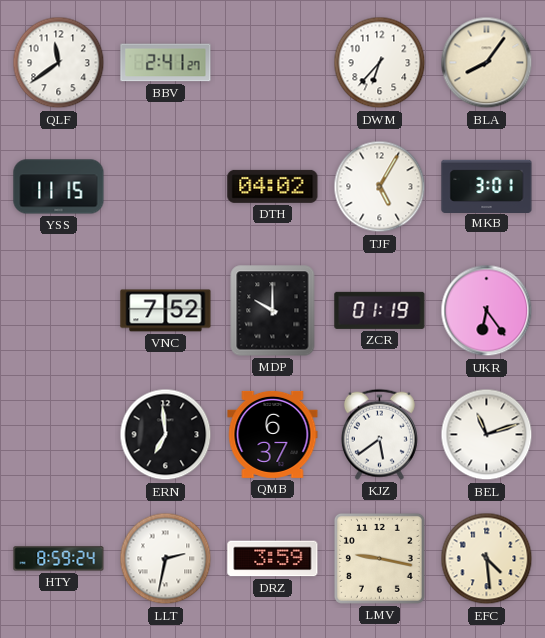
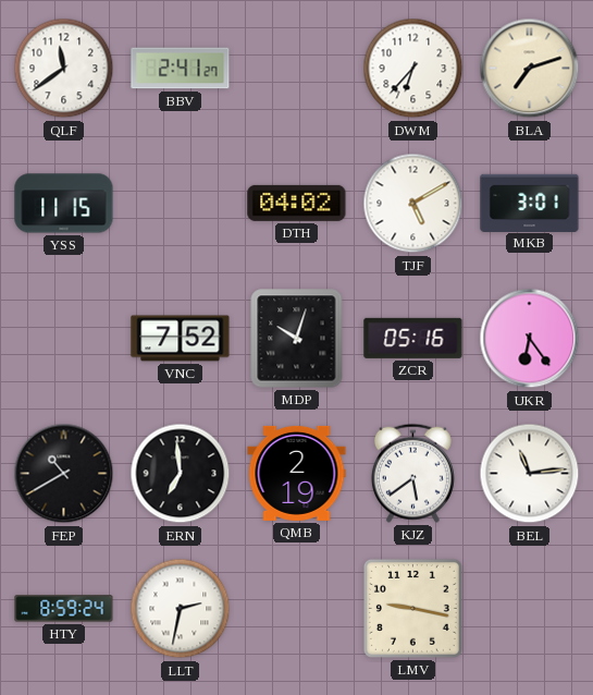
BLA: 8:06 -> 7:12 (530, 69)
TJF: 5:05 -> 5:10 (413, 204)
MDP: 10:00 -> 10:03 (297, 339)
ZCR: 01:19 -> 05:16 (413, 338)
FEP: none -> 10:40 (64, 474)
QMB: 6:37 -> 2:19 (297, 473)
BEL: 11:12 -> 11:14 (530, 474)
DRZ: 3:59 -> none (273, 559)
EFC: 4:29 -> none (487, 559)
